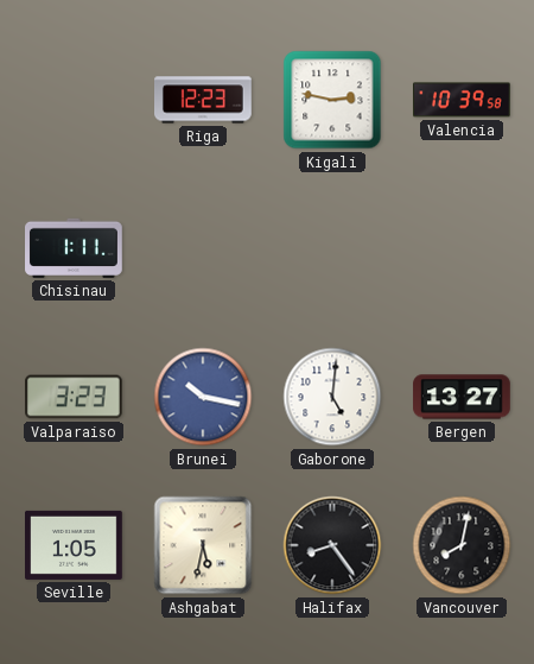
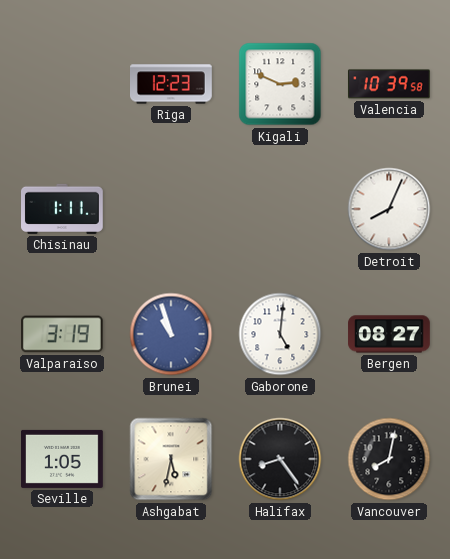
Kigali: 2:47 -> 2:49 (280, 84)
Detroit: none -> 8:04 (389, 209)
Valparaiso: 3:23 -> 3:19 (63, 334)
Brunei: 10:17 -> 10:57 (171, 334)
Bergen: 13:27 -> 08:27 (389, 334)
